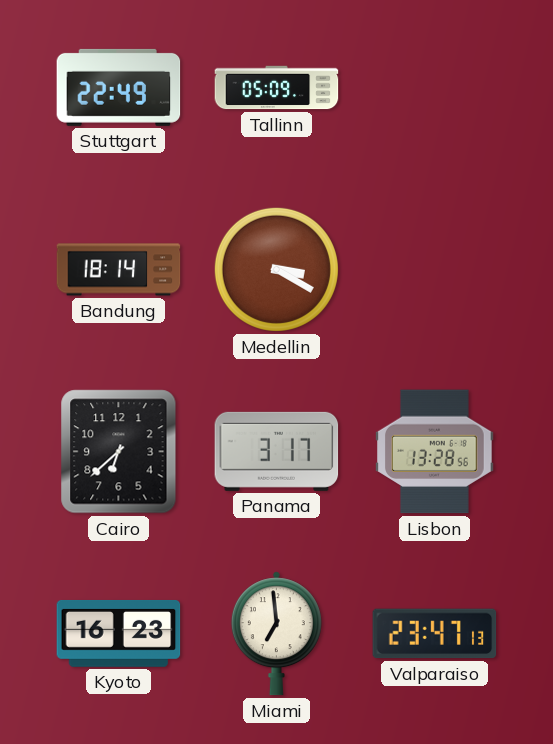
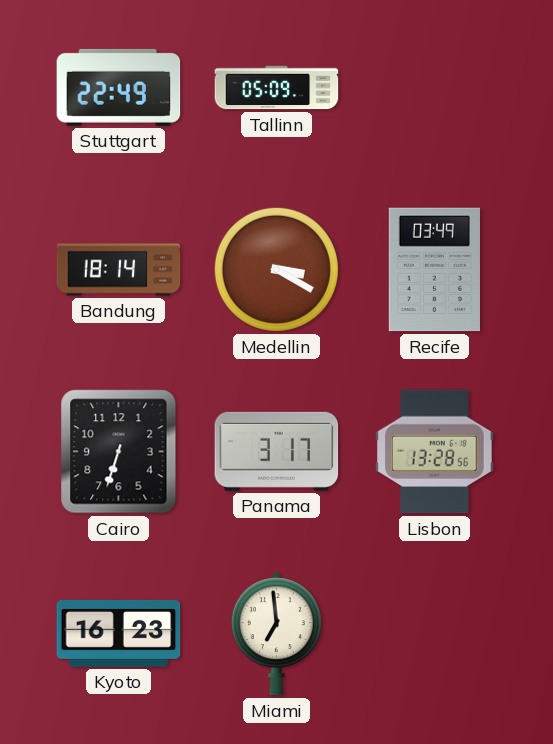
Recife: none -> 03:49 (434, 270)
Cairo: 6:38 -> 6:33 (119, 452)
Valparaiso: 23:47 -> none (435, 634)
